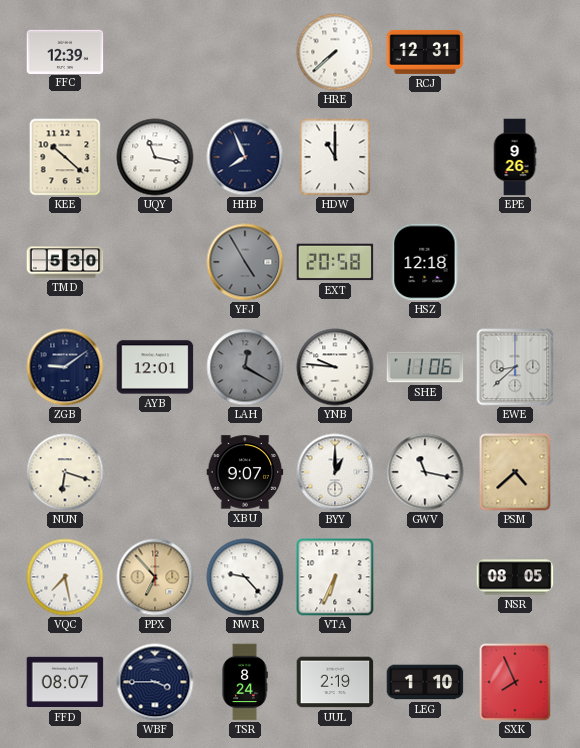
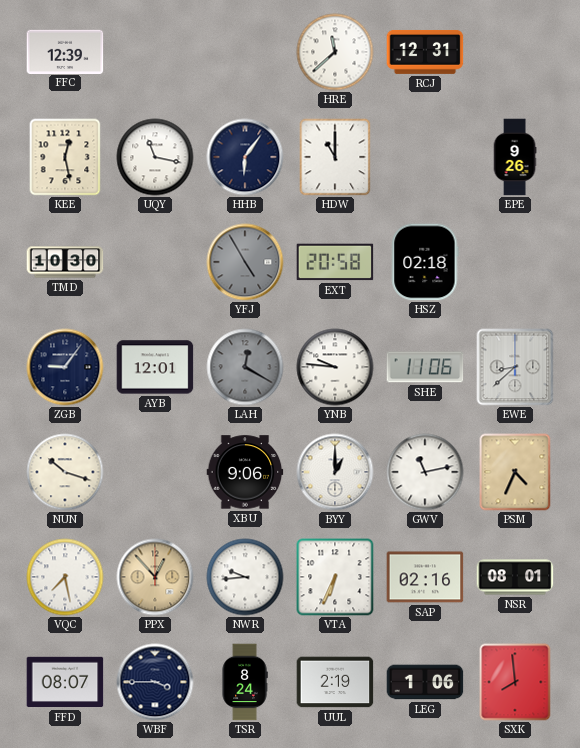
HRE: 7:38 -> 11:38 (335, 52)
KEE: 10:22 -> 12:28 (65, 157)
HHB: 7:56 -> 6:06 (245, 157)
TMD: 5:30 -> 10:30 (65, 262)
HSZ: 12:18 -> 02:18 (425, 262)
ZGB: 9:09 -> 9:06 (65, 367)
NUN: 6:18 -> 10:18 (65, 472)
XBU: 9:07 -> 9:06 (245, 472)
GWV: 11:17 -> 11:13 (425, 472)
PSM: 4:38 -> 4:34 (515, 472)
PPX: 6:53 -> 12:53 (155, 577)
NWR: 9:23 -> 9:44 (245, 577)
SAP: none -> 02:16 (425, 577)
NSR: 08:05 -> 08:01 (515, 577)
LEG: 1:10 -> 1:06 (425, 682)
SXK: 7:56 -> 7:59 (515, 682)
